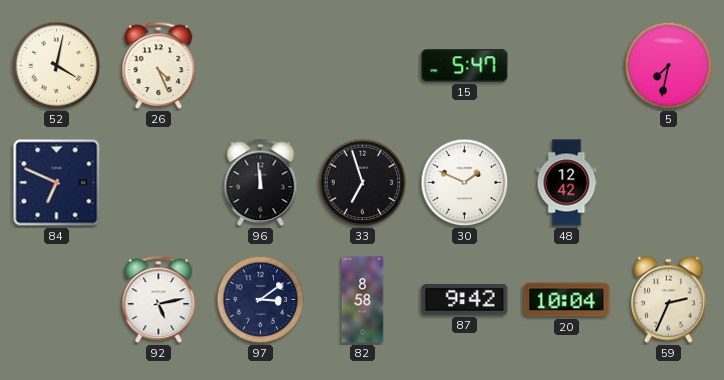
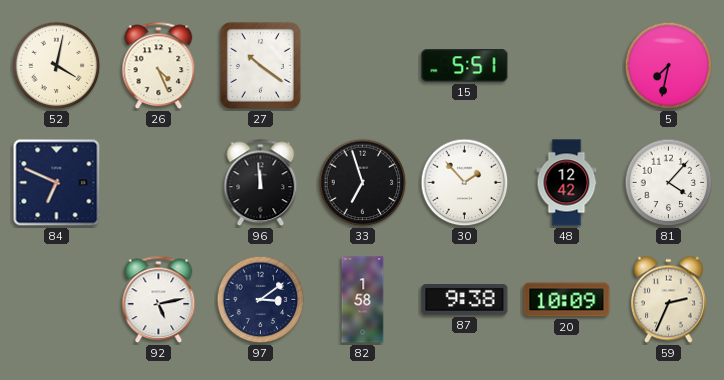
27: none -> 10:21 (260, 65)
15: 5:47 -> 5:51 (465, 66)
30: 1:49 -> 1:53 (465, 183)
81: none -> 4:07 (669, 183)
82: 8:58 -> 1:58 (363, 300)
87: 9:42 -> 9:38 (465, 300)
20: 10:04 -> 10:09 (567, 300)
